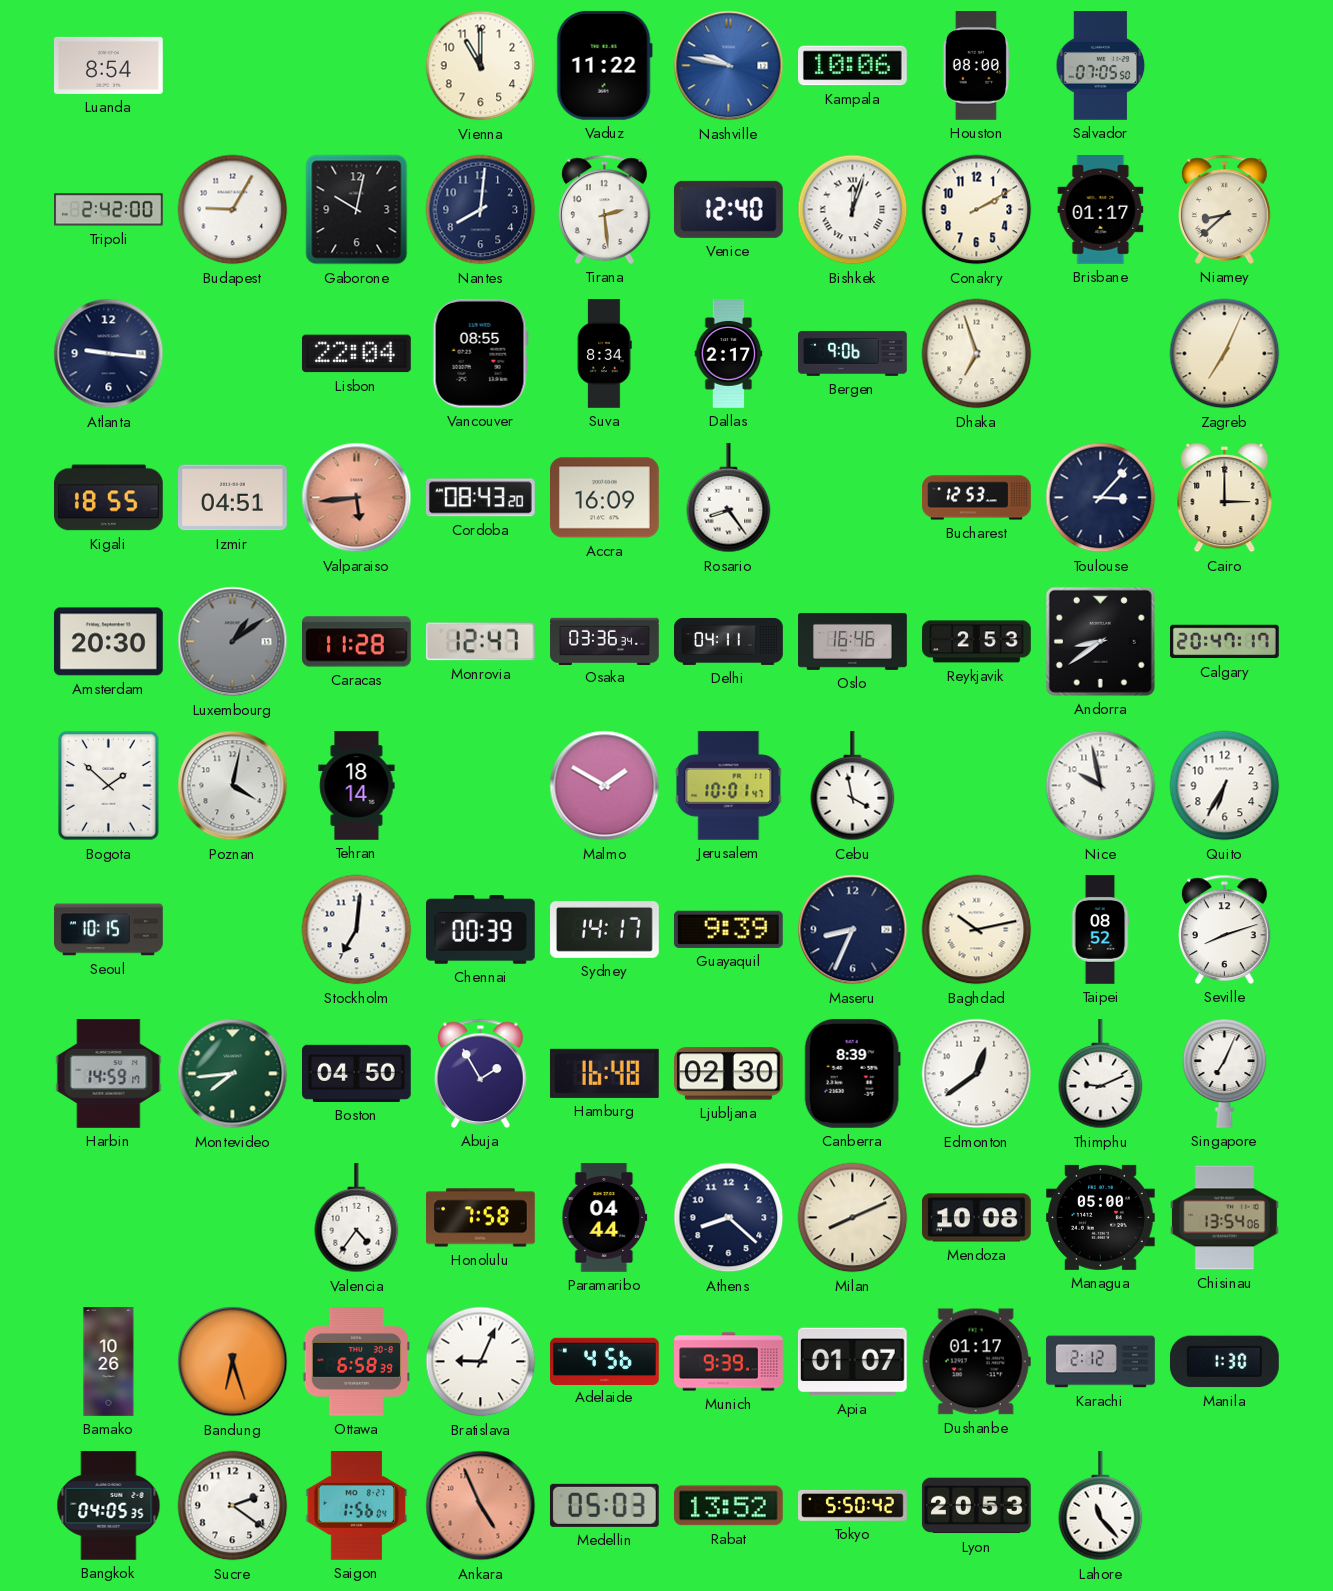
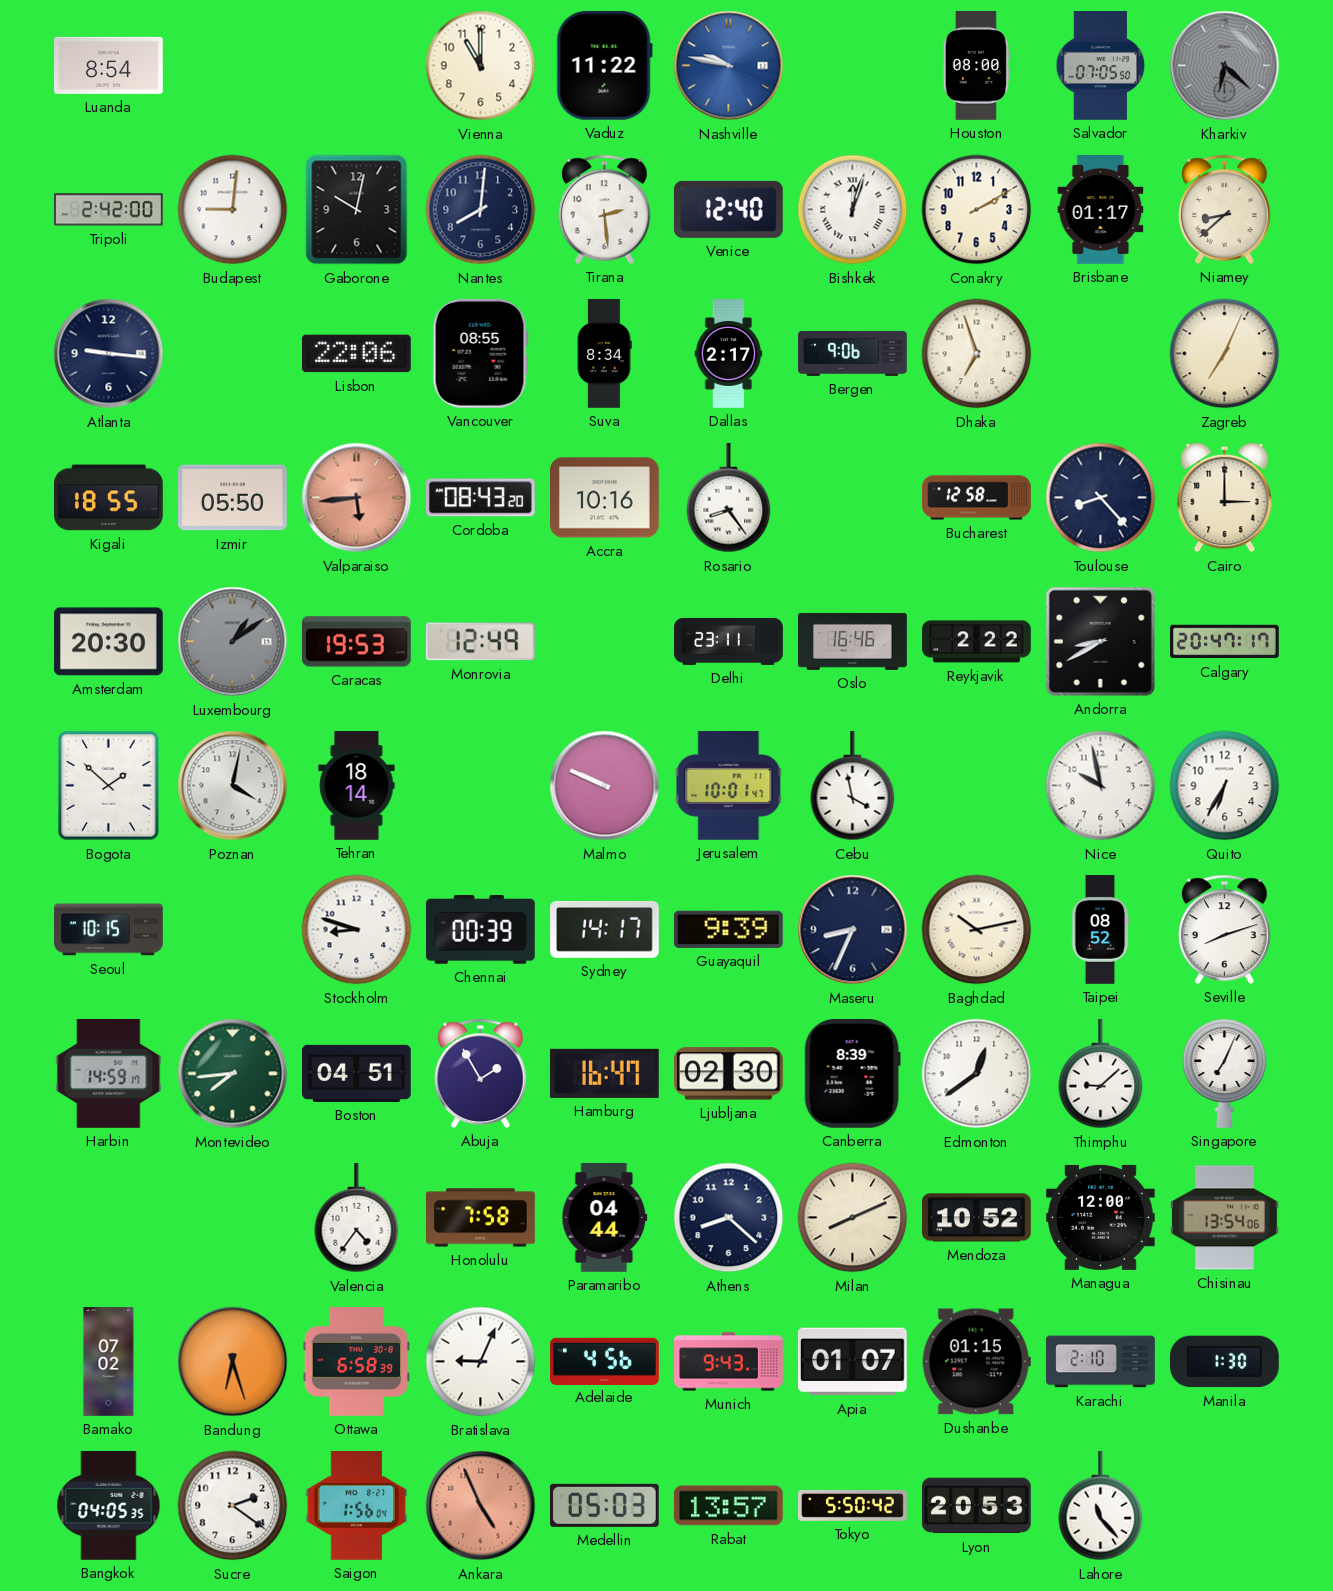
Kampala: 10:06 -> none (853, 66)
Kharkiv: none -> 6:22 (1225, 66)
Budapest: 9:05 -> 9:01 (233, 210)
Lisbon: 22:04 -> 22:06 (356, 354)
Izmir: 04:51 -> 05:50 (233, 498)
Accra: 16:09 -> 10:16 (605, 498)
Bucharest: 12:53 -> 12:58 (977, 498)
Toulouse: 3:07 -> 8:23 (1101, 498)
Caracas: 11:28 -> 19:53 (357, 642)
Monrovia: 12:47 -> 12:49 (480, 642)
Osaka: 03:36 -> none (605, 641)
Delhi: 04:11 -> 23:11 (729, 641)
Reykjavik: 2:53 -> 2:22 (977, 642)
Andorra: 8:39 -> 8:40 (1100, 641)
Malmo: 1:50 -> 9:49 (605, 786)
Stockholm: 7:01 -> 8:48 (357, 930)
Boston: 04:50 -> 04:51 (357, 1073)
Hamburg: 16:48 -> 16:47 (604, 1073)
Thimphu: 9:11 -> 9:08 (1101, 1075)
Mendoza: 10:08 -> 10:52 (977, 1218)
Managua: 05:00 -> 12:00 (1101, 1217)
Bamako: 10:26 -> 07:02 (109, 1362)
Munich: 9:39 -> 9:43 (729, 1362)
Dushanbe: 01:17 -> 01:15 (976, 1362)
Karachi: 2:12 -> 2:10 (1101, 1362)
Rabat: 13:52 -> 13:57 (728, 1506)
